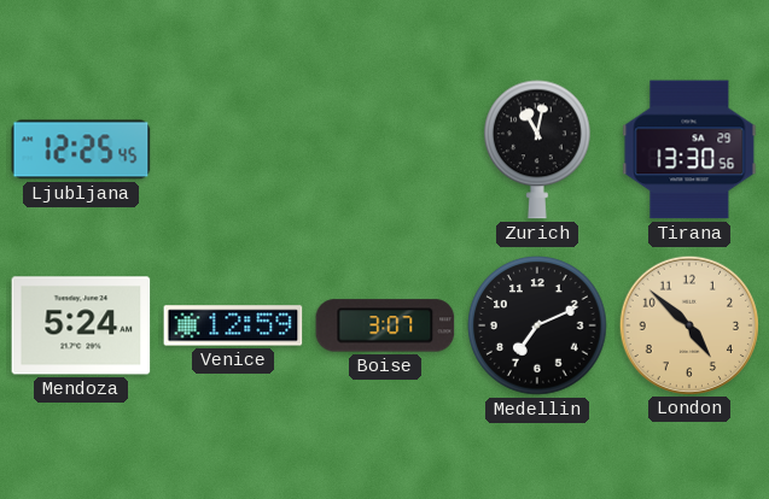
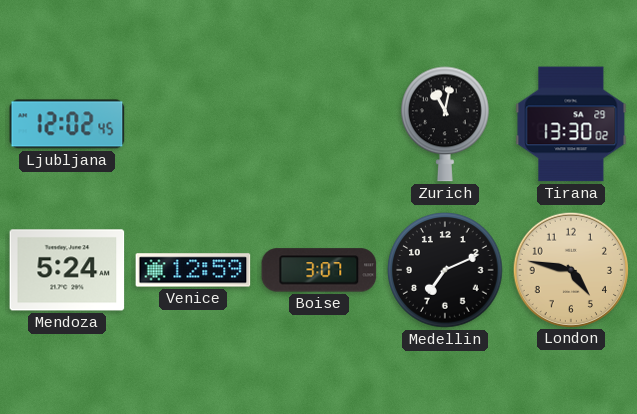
Ljubljana: 12:25 -> 12:02 (67, 124)
Tirana: 13:30:56 -> 13:30:02 (571, 124)
London: 4:52 -> 4:47 (570, 269)
